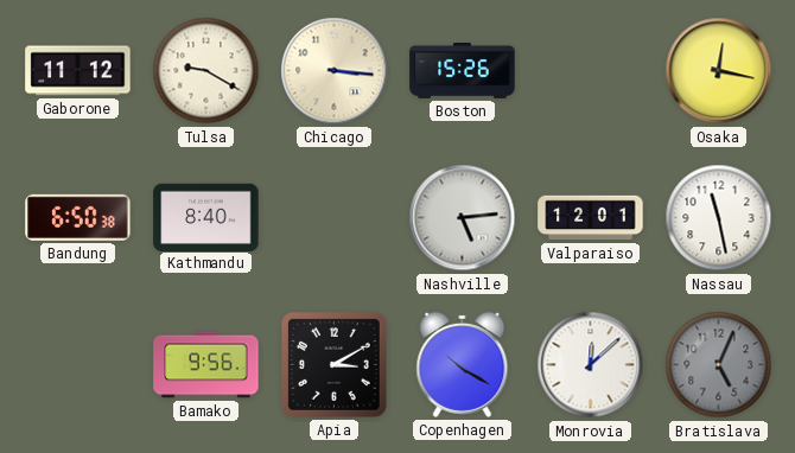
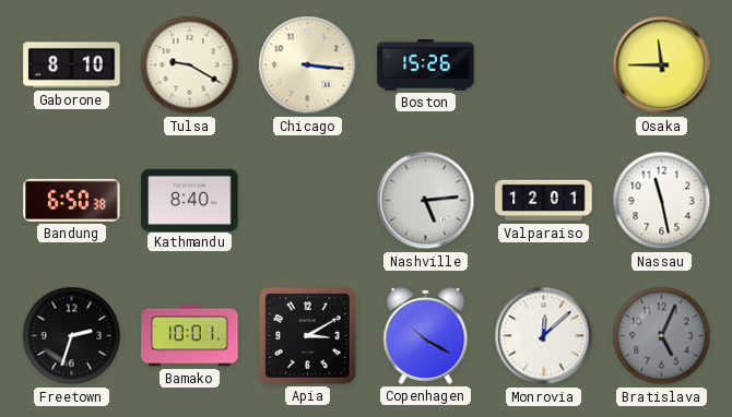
Gaborone: 11:12 -> 8:10 (72, 65)
Osaka: 12:17 -> 11:45 (662, 65)
Freetown: none -> 2:33 (72, 336)
Bamako: 9:56 -> 10:01 (190, 336)
